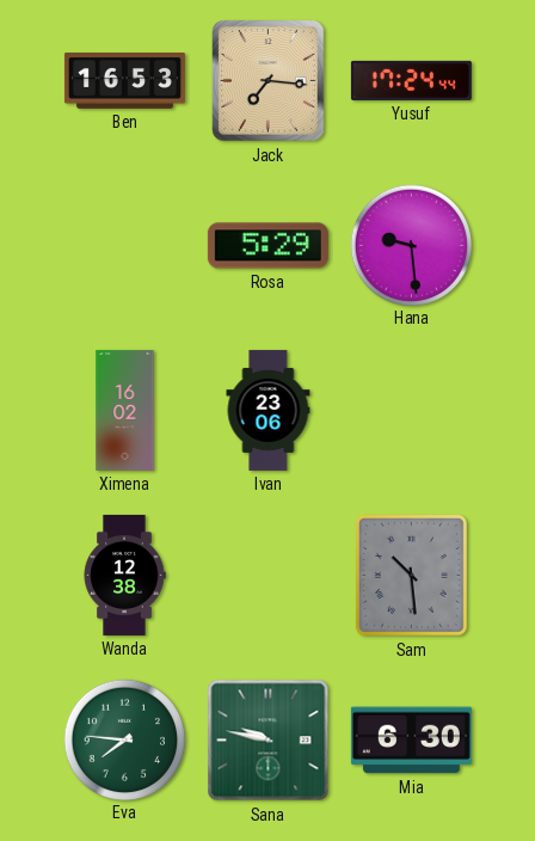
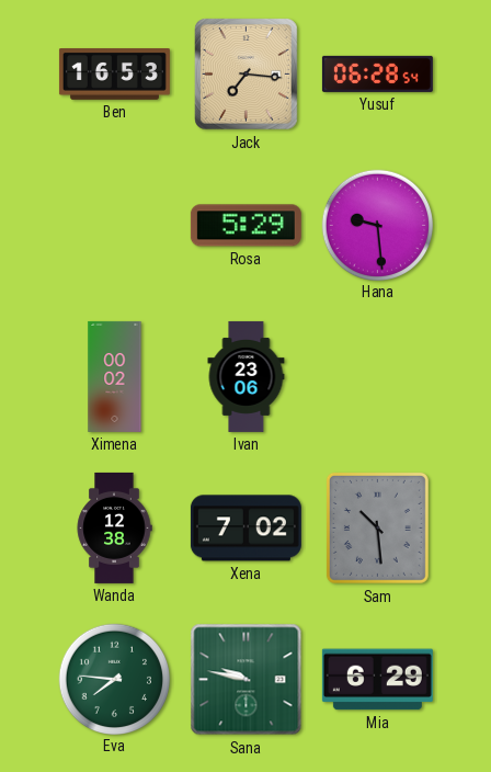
Yusuf: 17:24 -> 06:28 (377, 73)
Ximena: 16:02 -> 00:02 (115, 376)
Xena: none -> 7:02 (245, 529)
Mia: 6:30 -> 6:29 (377, 680)
